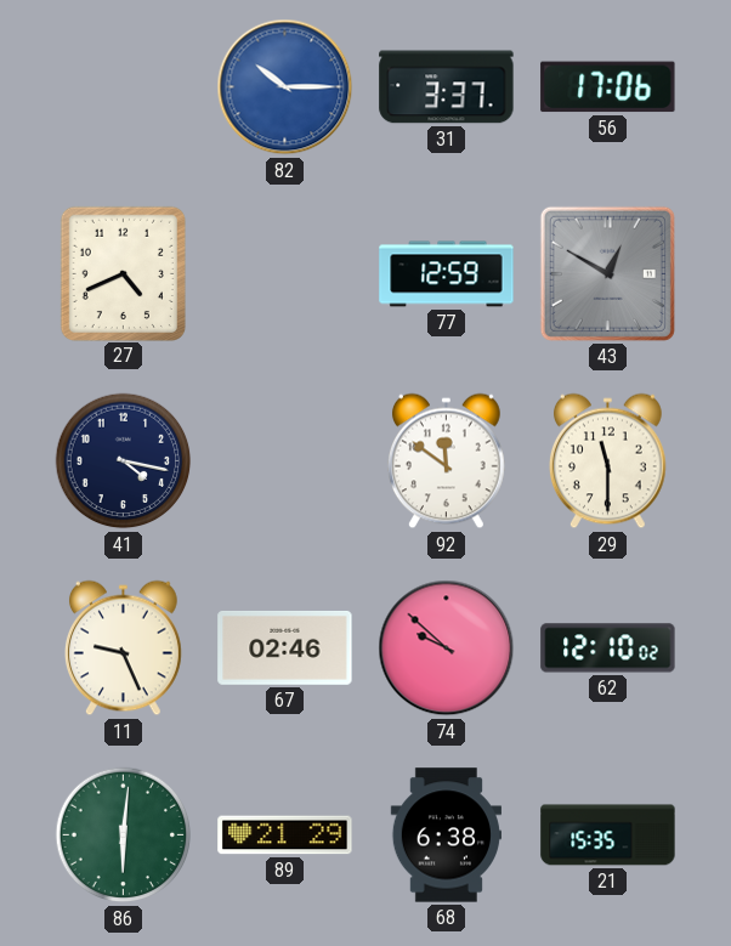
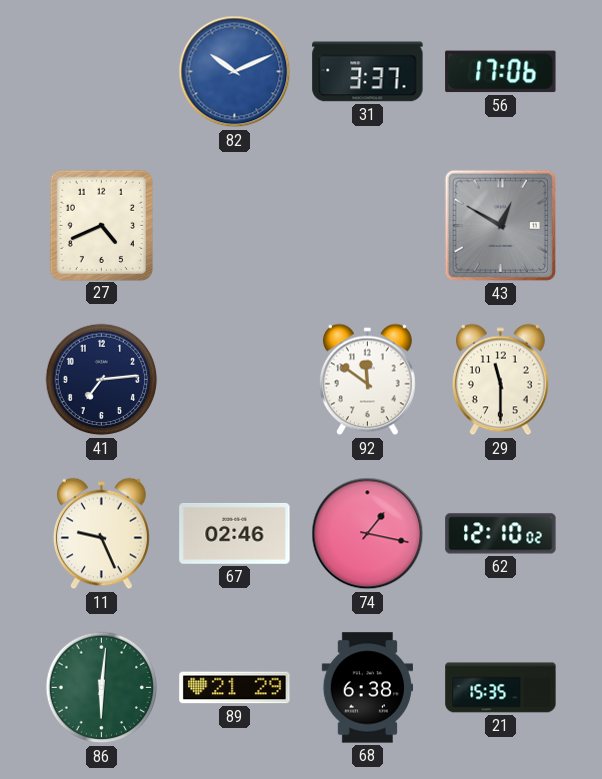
82: 10:15 -> 10:11 (235, 72)
77: 12:59 -> none (447, 274)
41: 4:17 -> 7:14 (102, 380)
74: 9:52 -> 1:17 (368, 534)
